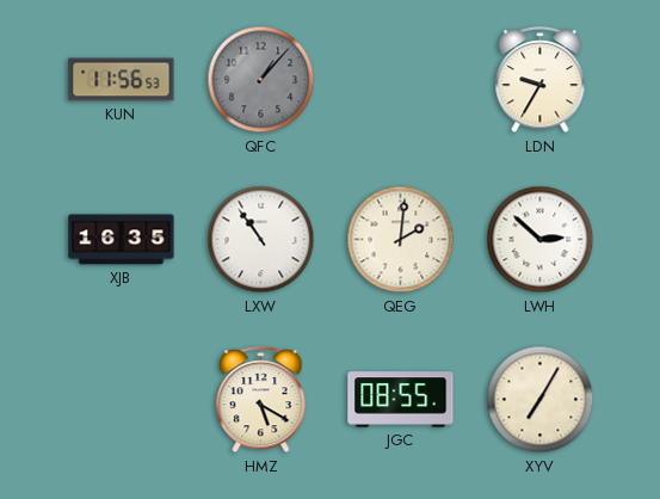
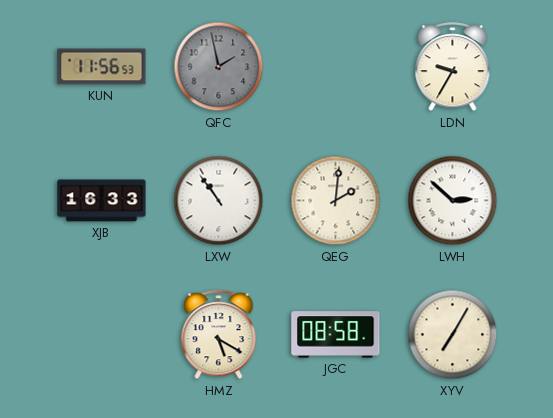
QFC: 1:07 -> 1:58 (219, 67)
XJB: 16:35 -> 16:33 (102, 201)
JGC: 08:55 -> 08:58 (336, 335)
